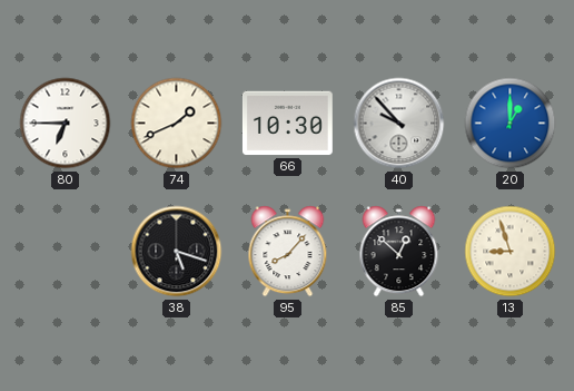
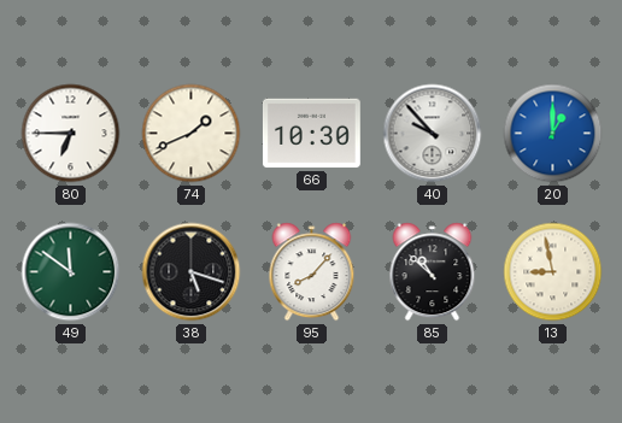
49: none -> 11:51 (71, 272)
85: 12:52 -> 10:52 (433, 272)
13: 8:57 -> 8:58 (553, 272)
